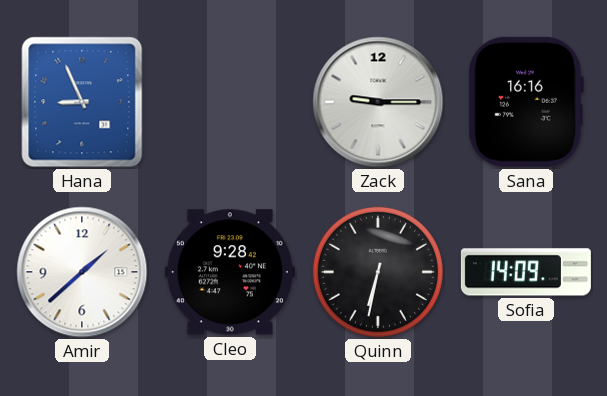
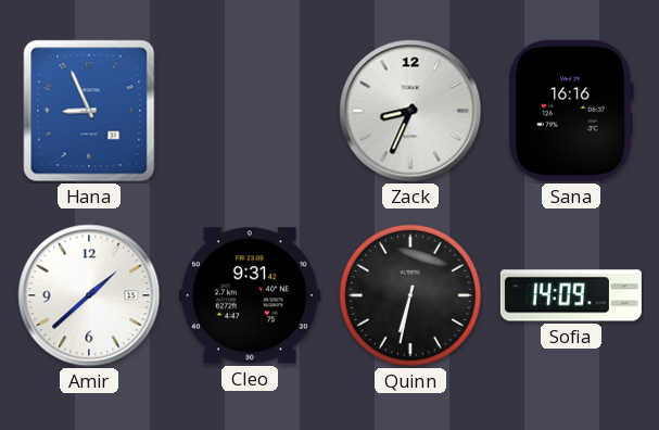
Zack: 9:15 -> 8:34 (410, 111)
Cleo: 9:28 -> 9:31 (250, 295)
